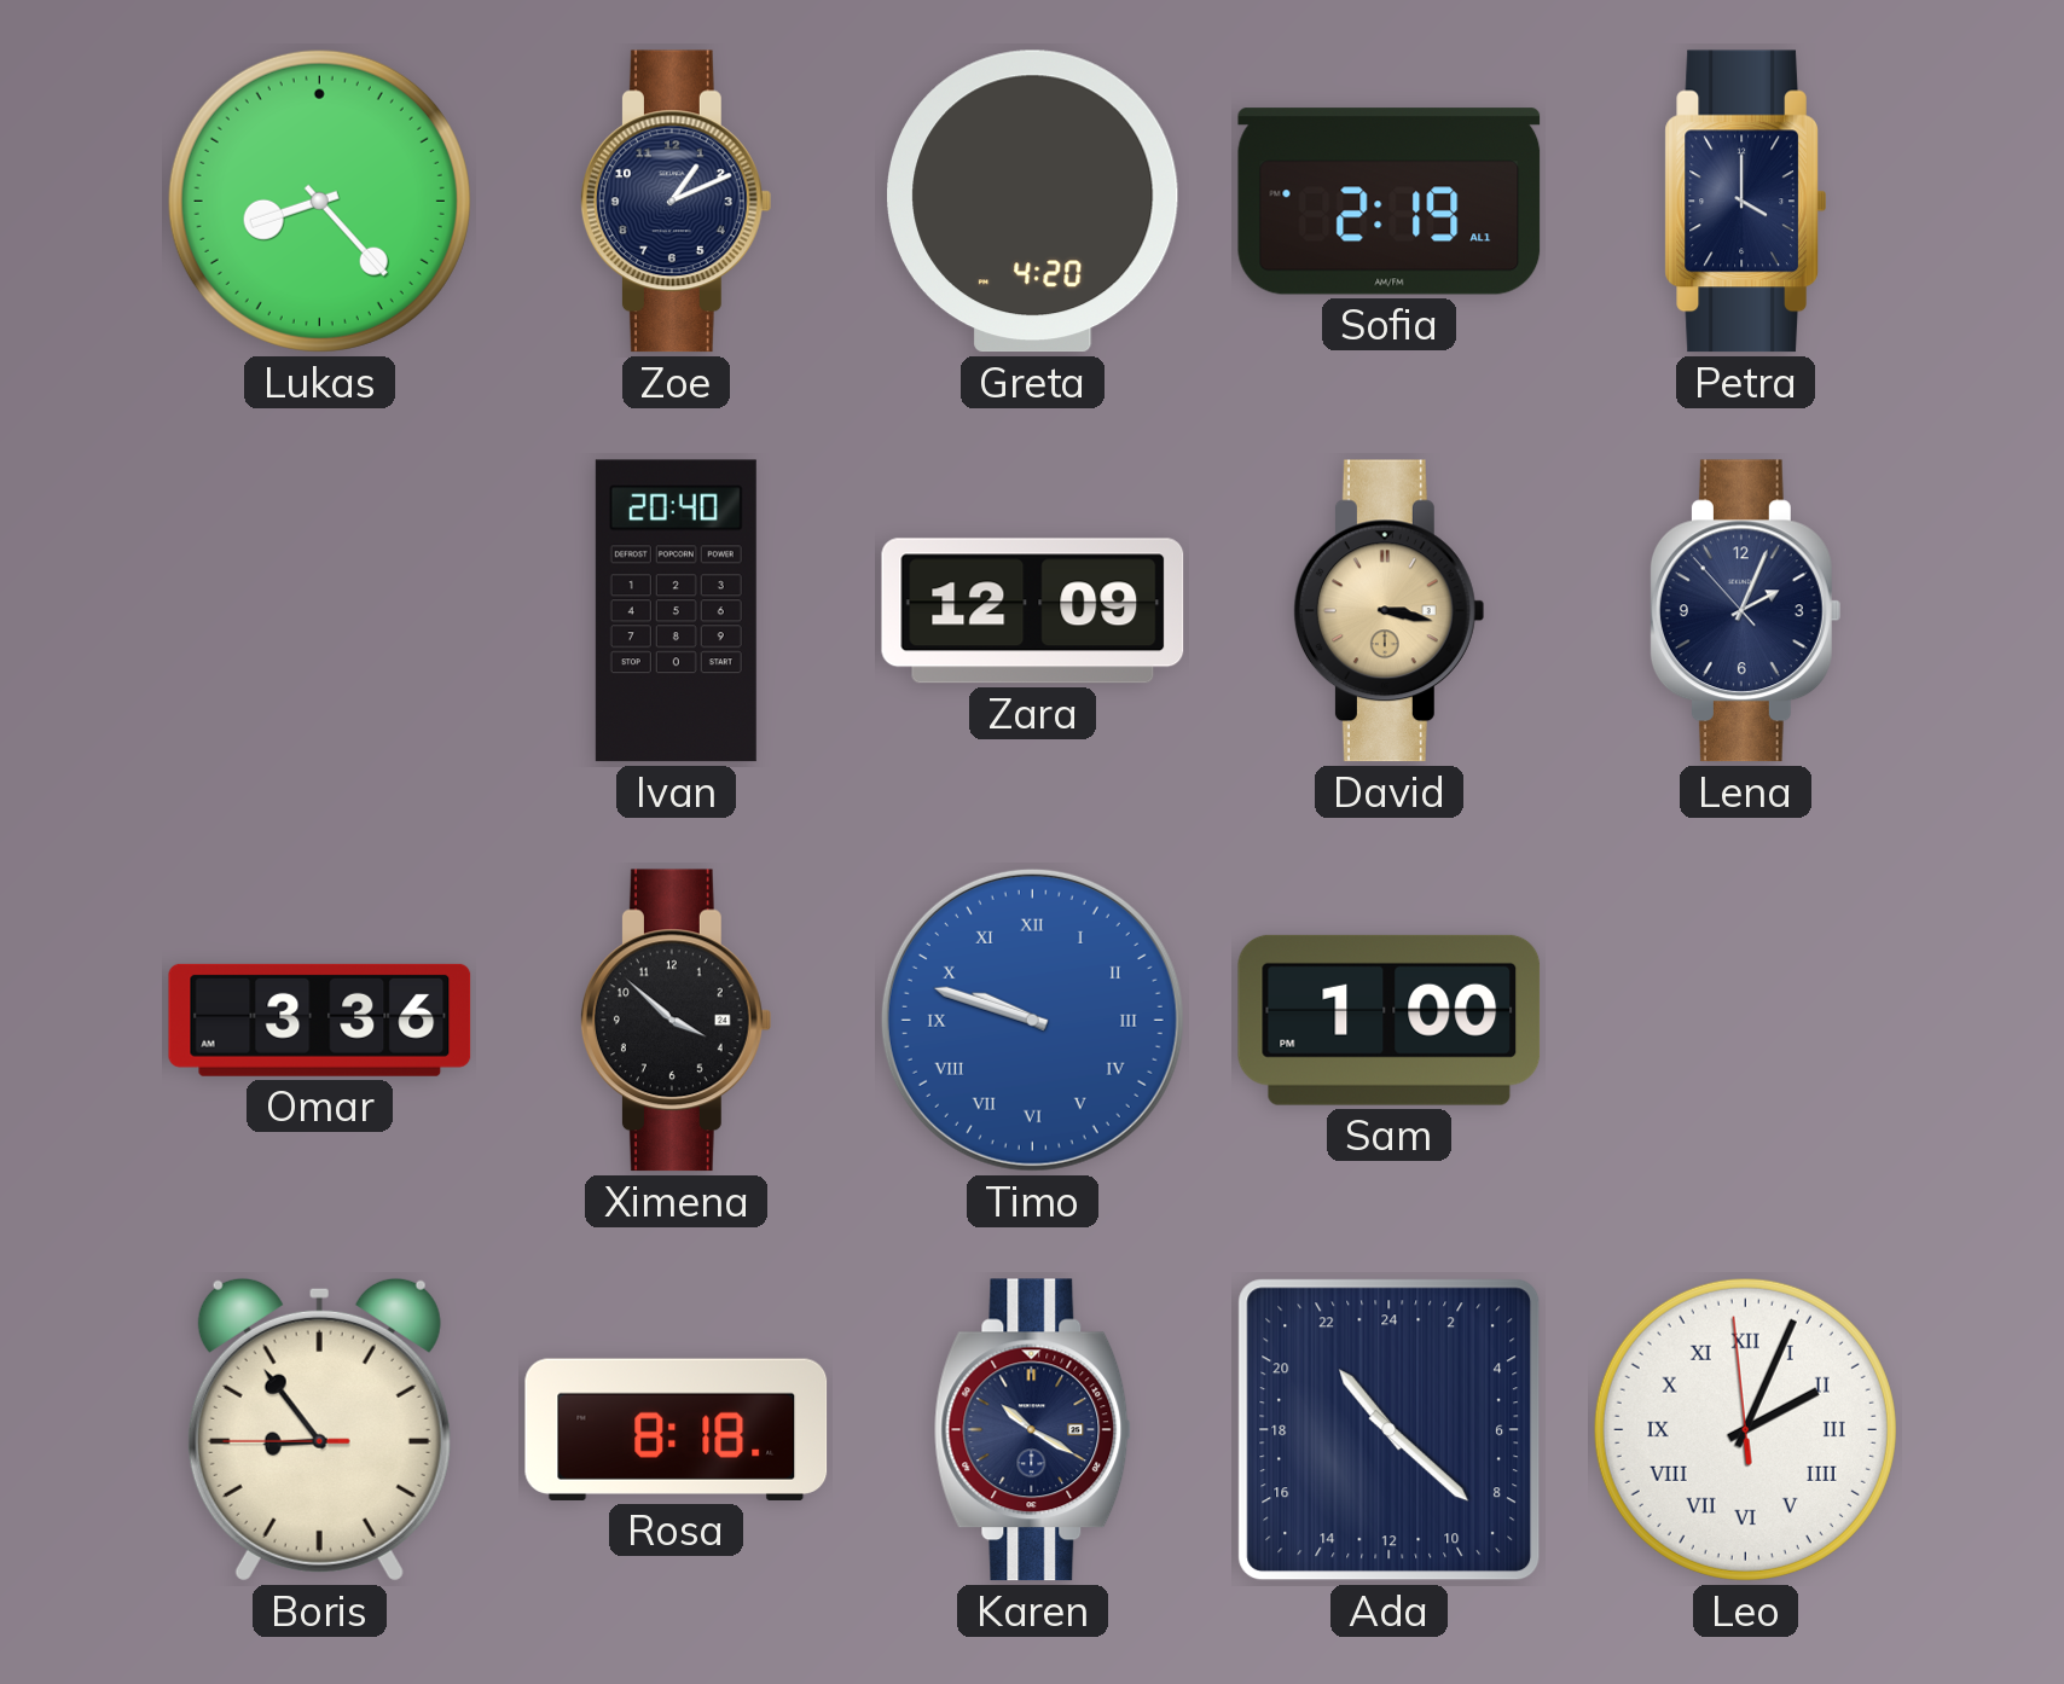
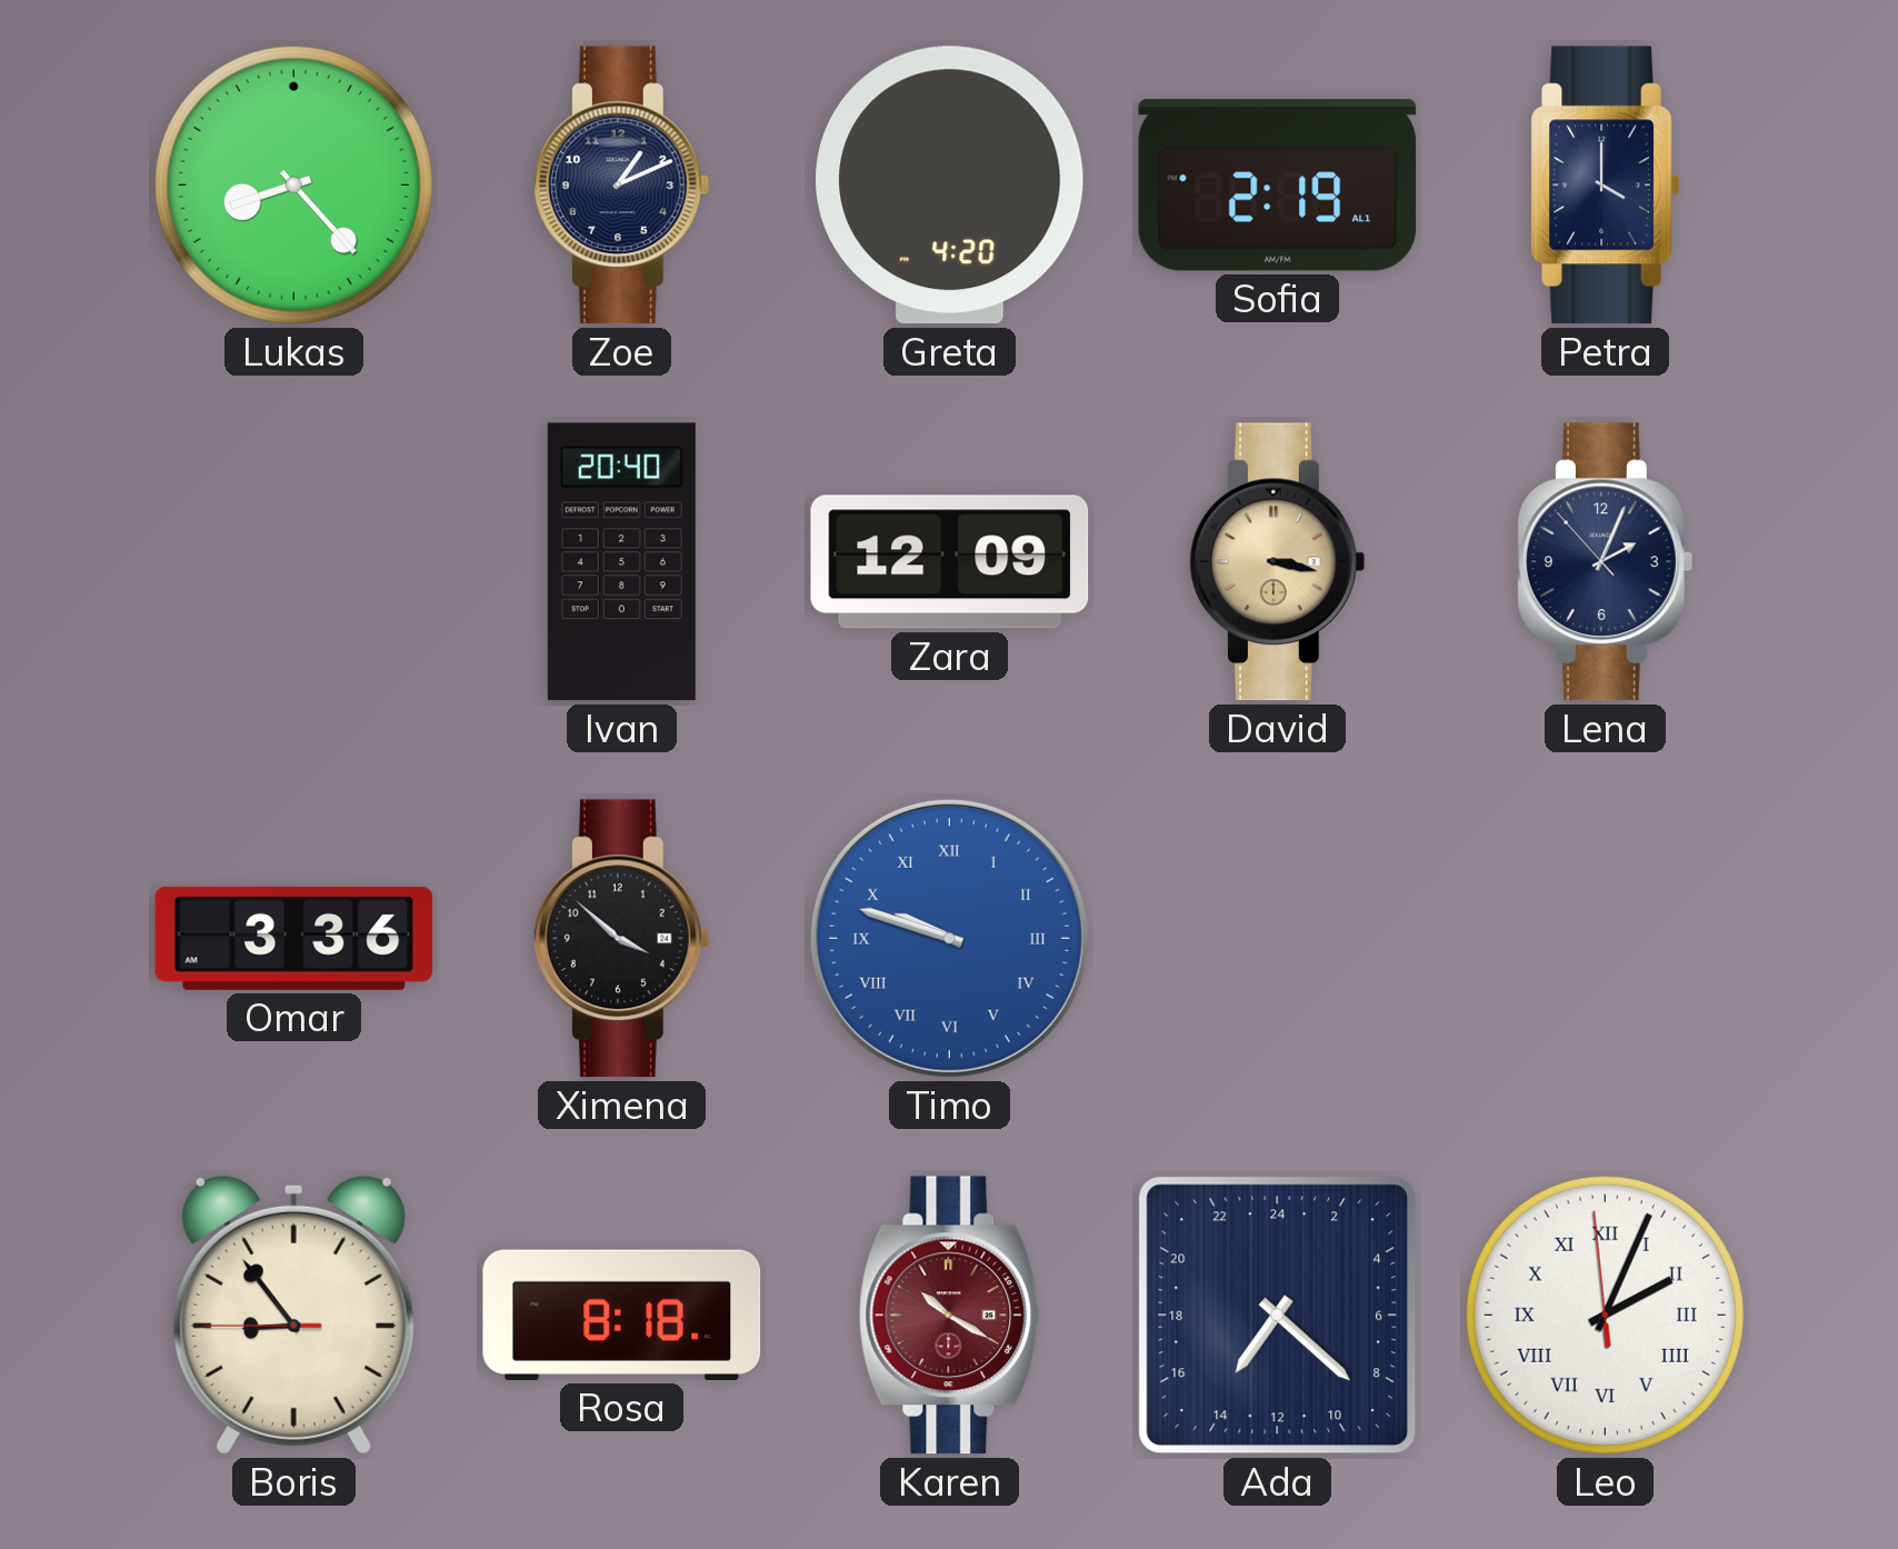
Sam: 1:00 -> none (1390, 1020)
Karen dial: navy -> burgundy (950, 1316)
Ada: 21:22 -> 14:22 (1278, 1316)
